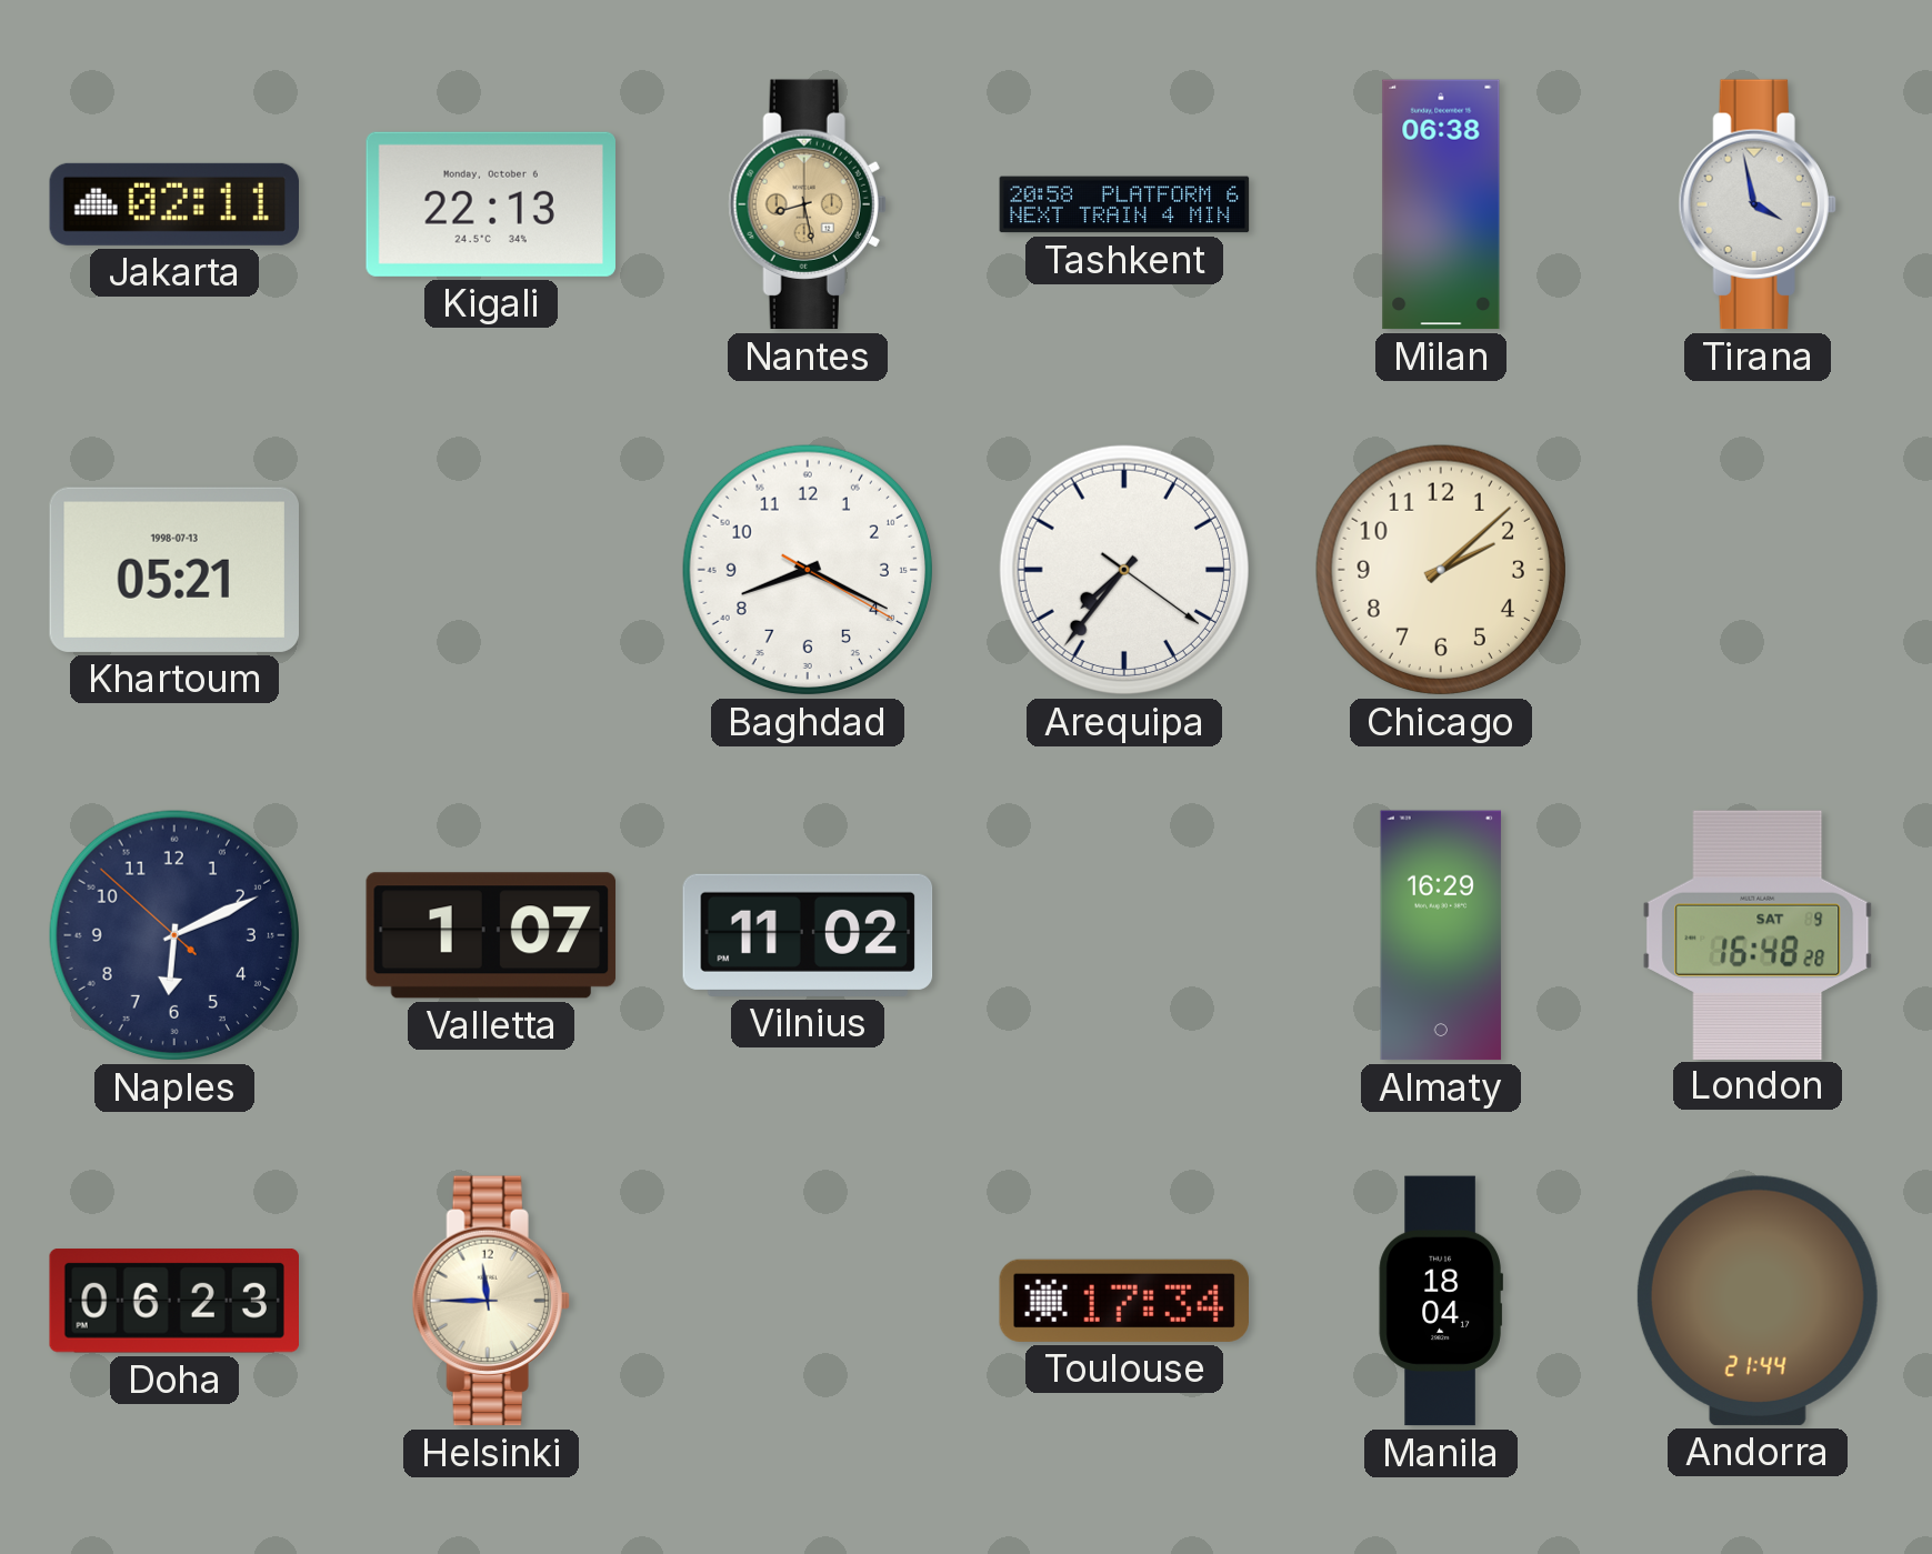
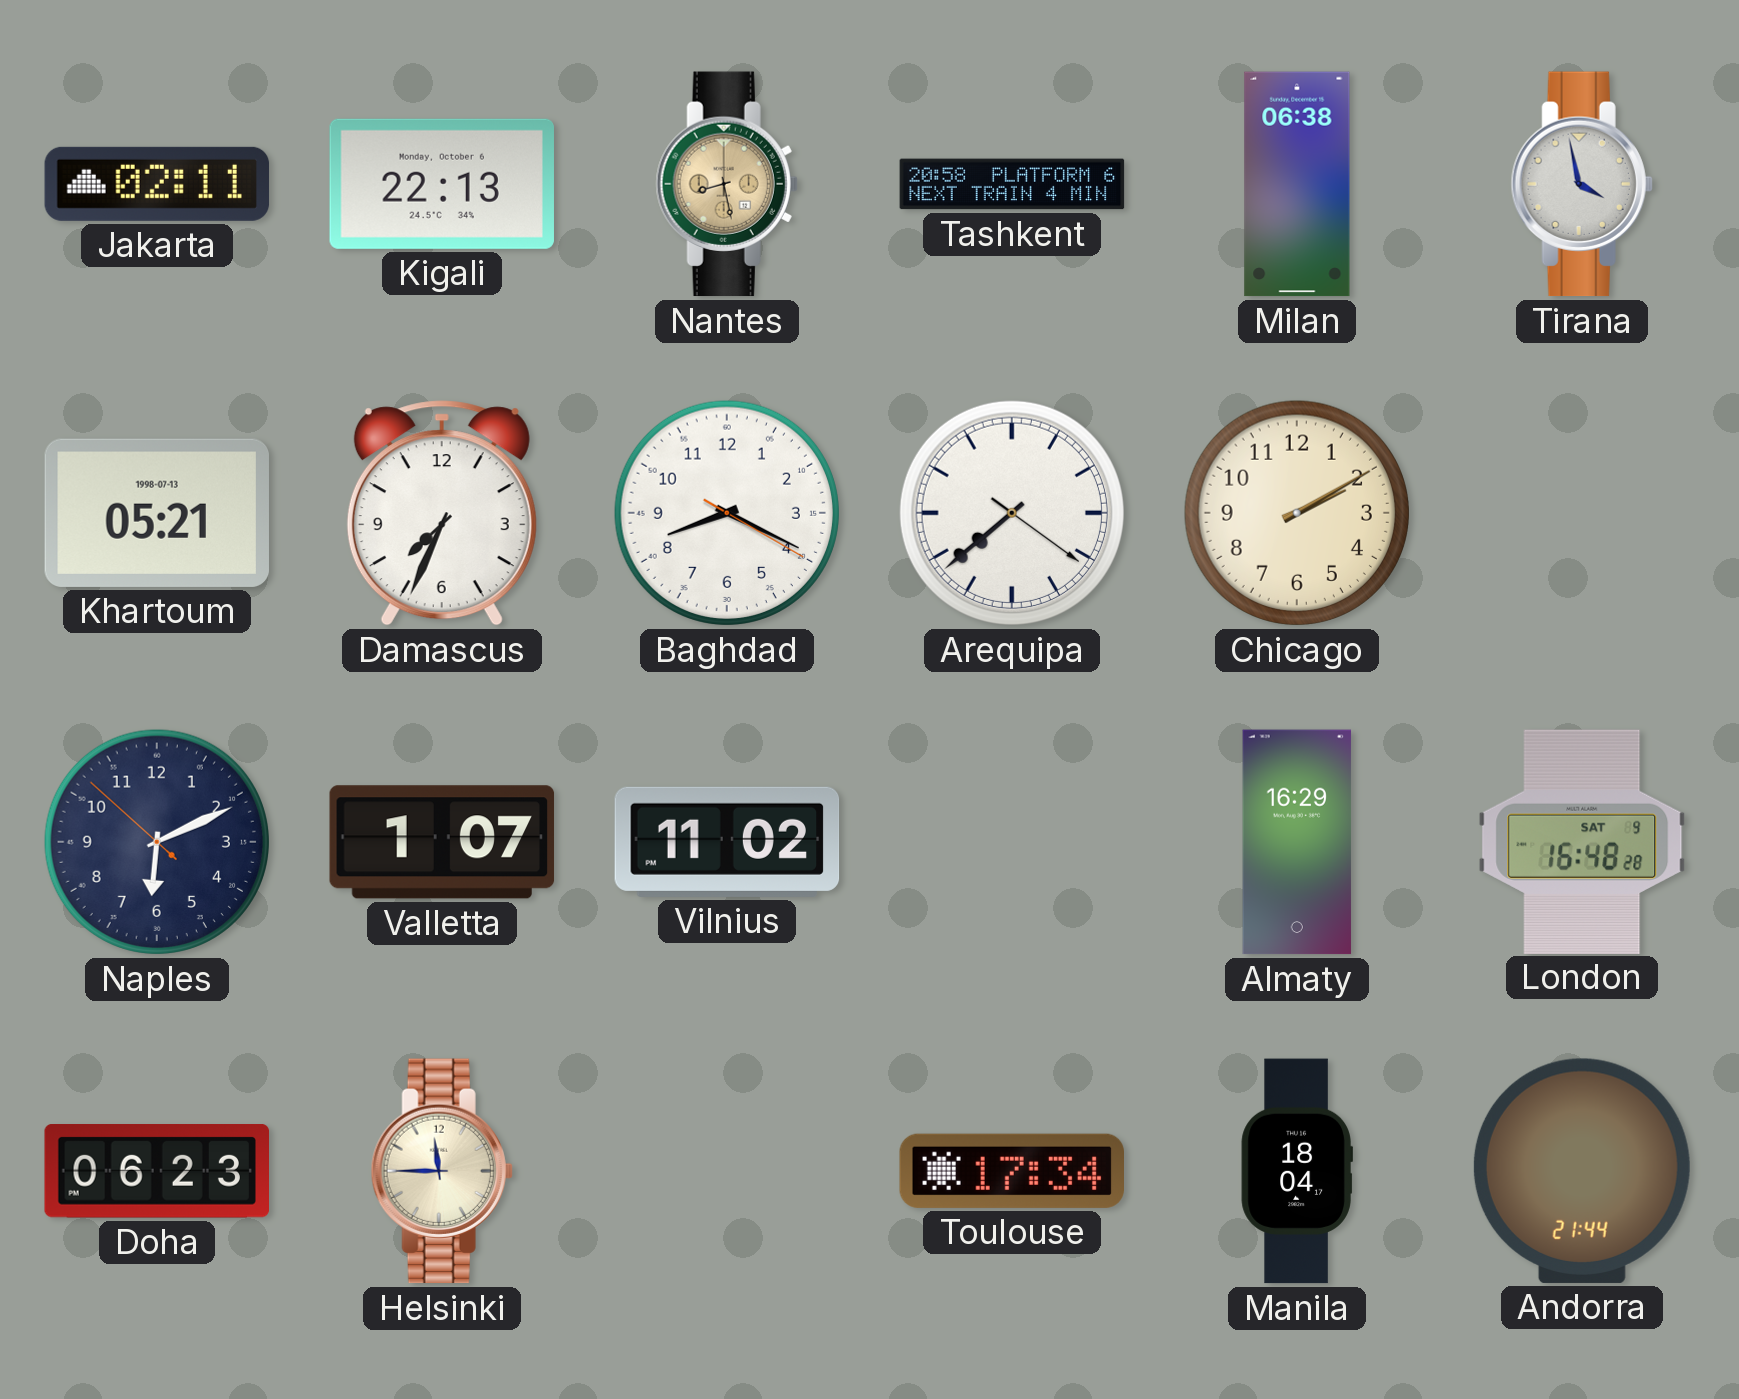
Damascus: none -> 7:34 (442, 513)
Arequipa: 7:36 -> 7:38 (1012, 513)
Chicago: 2:08 -> 2:10 (1297, 513)
